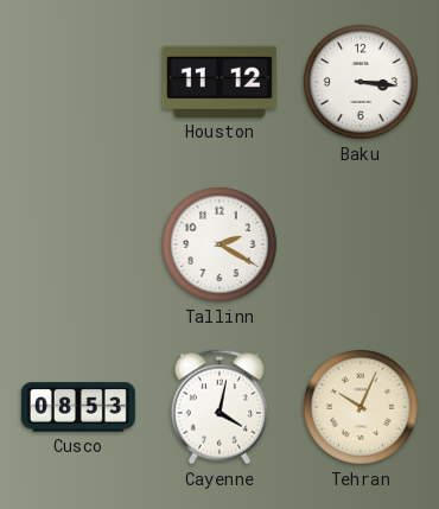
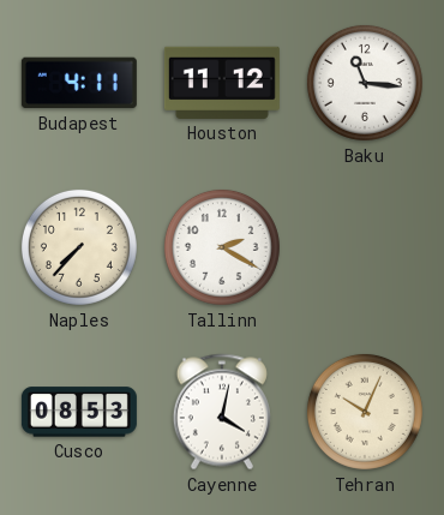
Budapest: none -> 4:11 (79, 83)
Baku: 3:16 -> 11:16 (365, 83)
Naples: none -> 7:37 (79, 247)
